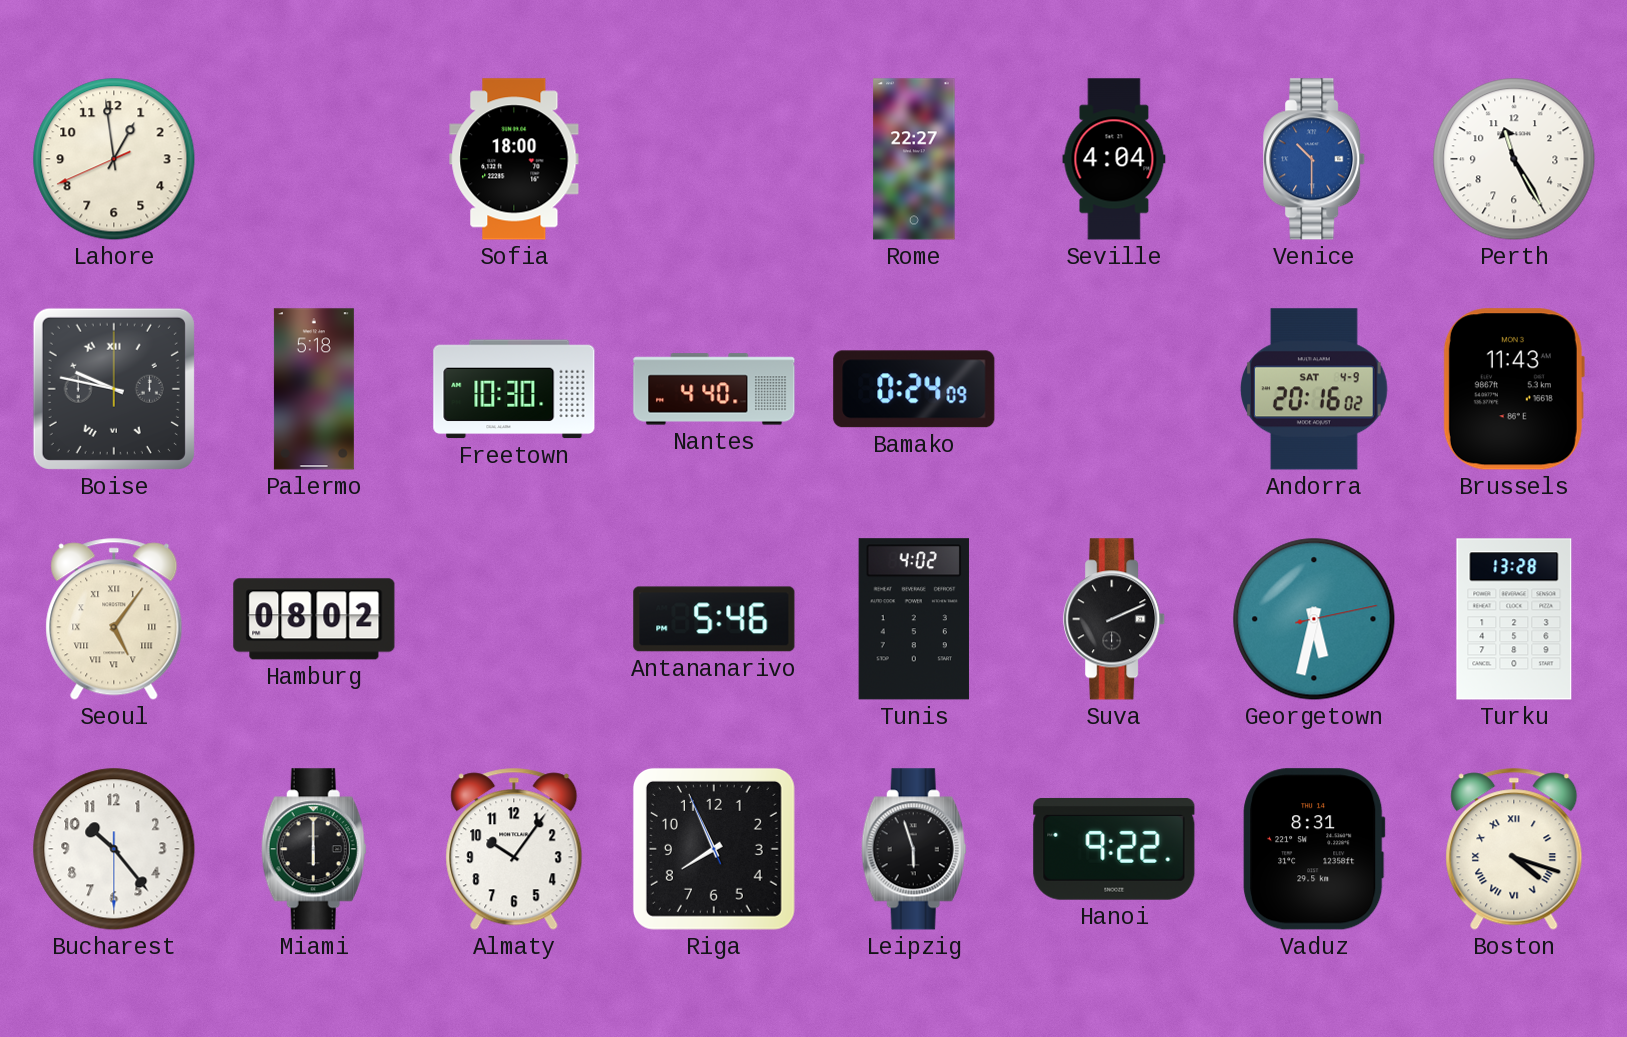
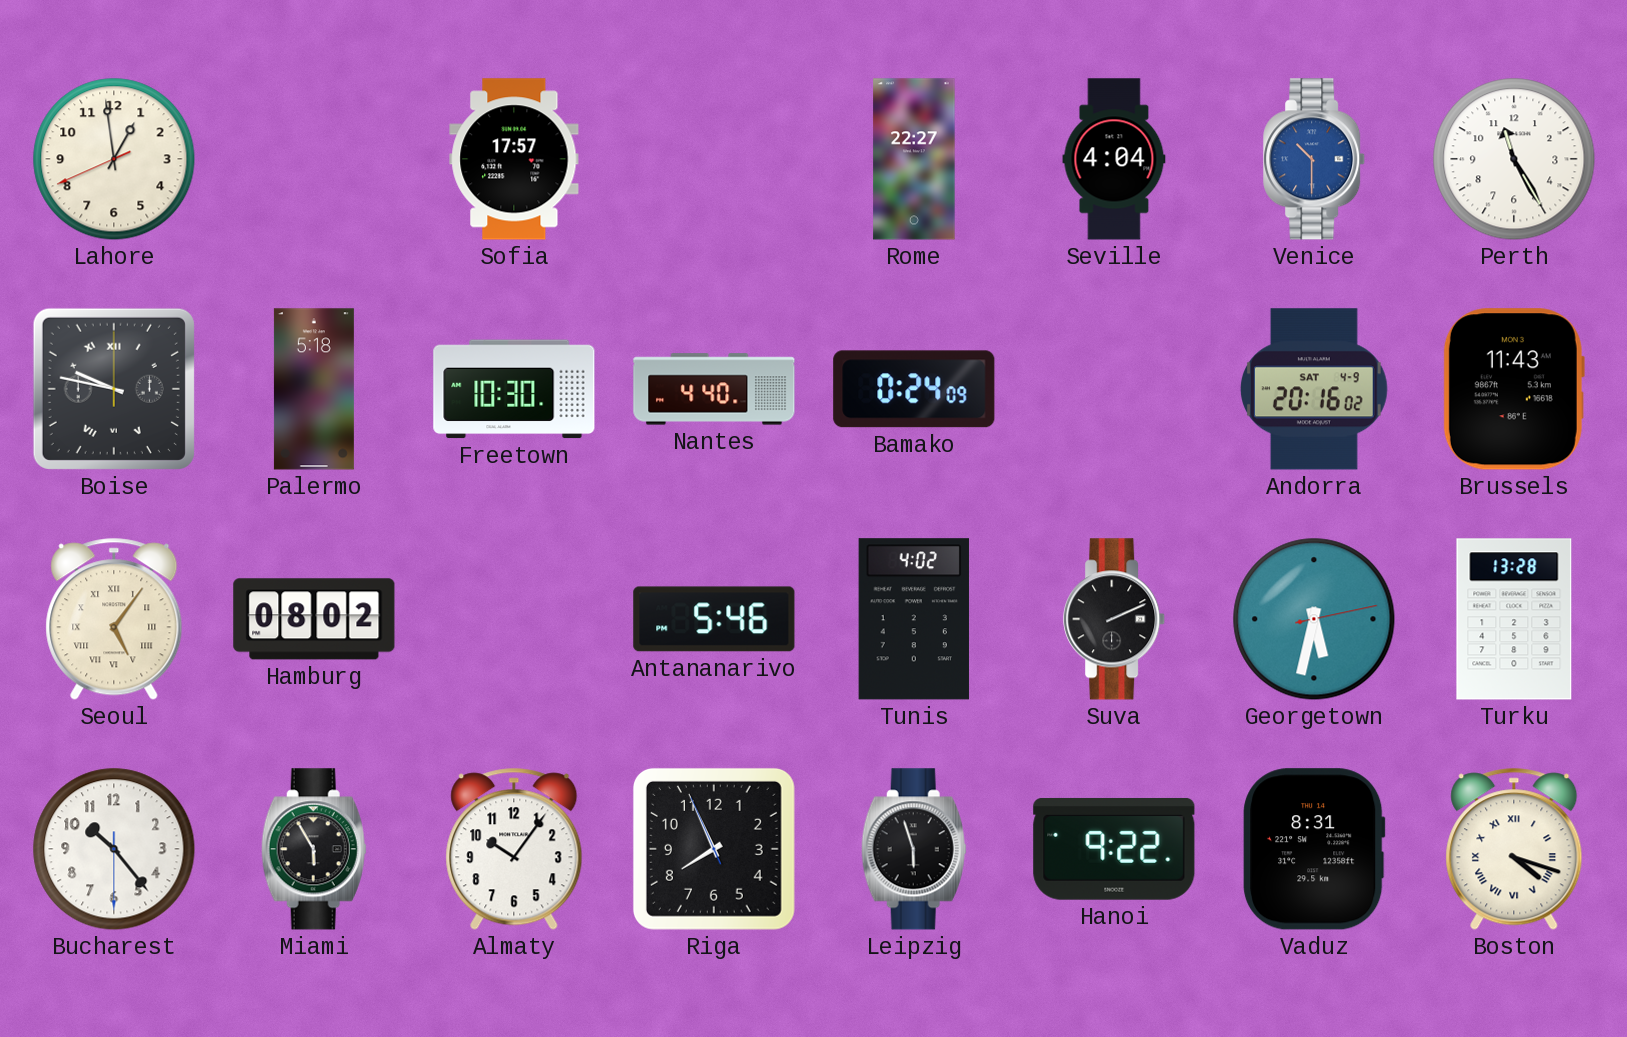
Sofia: 18:00 -> 17:57 (514, 159)
Miami: 6:00 -> 5:55 (314, 849)
